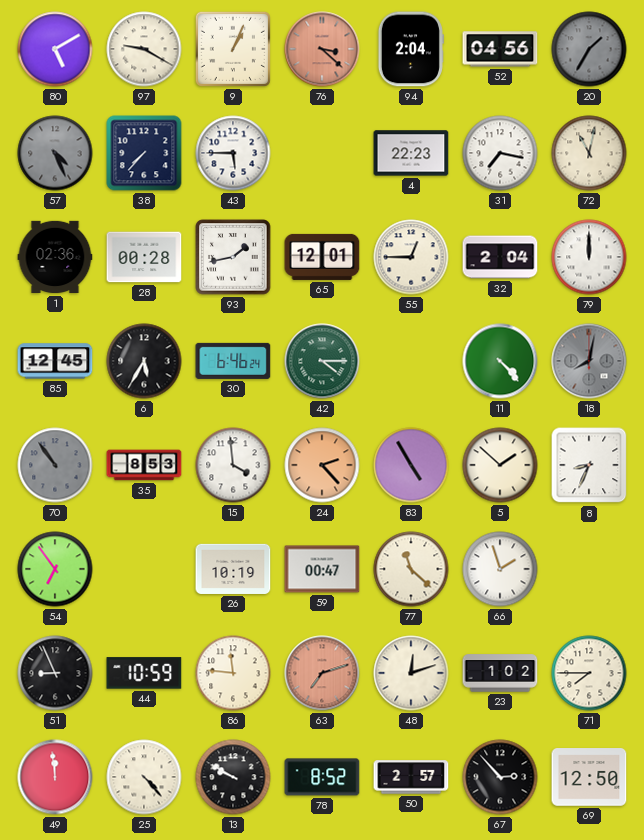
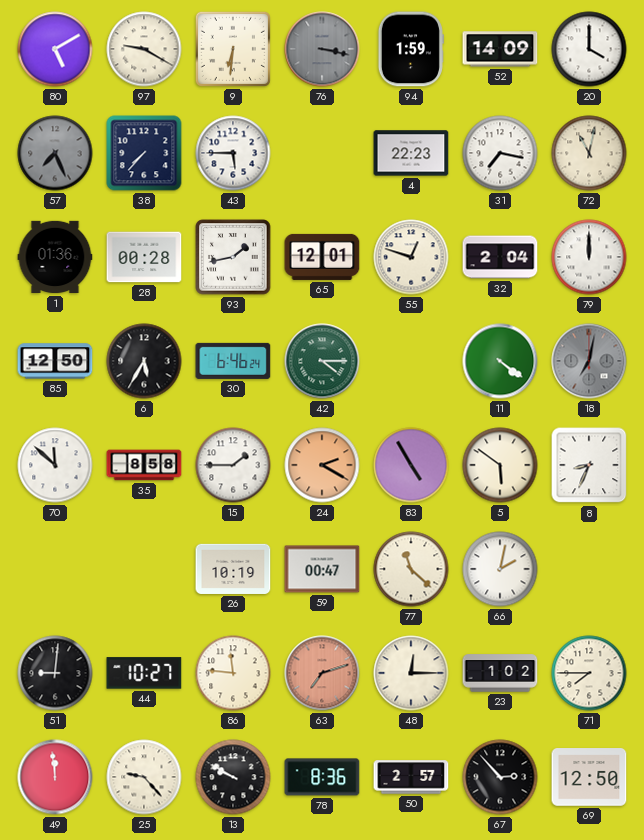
9: 1:04 -> 6:31 (233, 49)
76: 3:22 -> 3:17 (322, 49)
76 dial: salmon -> grey (322, 49)
94: 2:04 -> 1:59 (410, 49)
52: 04:56 -> 14:09 (500, 49)
20: 1:35 -> 4:00 (589, 49)
20 dial: grey -> white (589, 49)
57: 4:26 -> 7:26 (55, 153)
1: 02:36 -> 01:36 (55, 257)
55: 12:45 -> 12:48 (411, 257)
85: 12:45 -> 12:50 (55, 361)
11: 4:23 -> 4:21 (500, 361)
18: 8:02 -> 7:02 (589, 361)
70: 10:54 -> 11:52 (55, 465)
70 dial: grey -> white (55, 465)
35: 8:53 -> 8:58 (144, 465)
15: 3:59 -> 1:45 (233, 465)
24: 2:23 -> 2:20 (322, 465)
5: 1:52 -> 5:51 (500, 465)
54: 6:54 -> none (55, 569)
66: 1:57 -> 2:02 (500, 569)
51: 8:56 -> 9:01 (55, 673)
44: 10:59 -> 10:27 (144, 673)
48: 12:12 -> 12:15 (411, 673)
25: 4:23 -> 9:23 (144, 777)
78: 8:52 -> 8:36 (322, 777)
